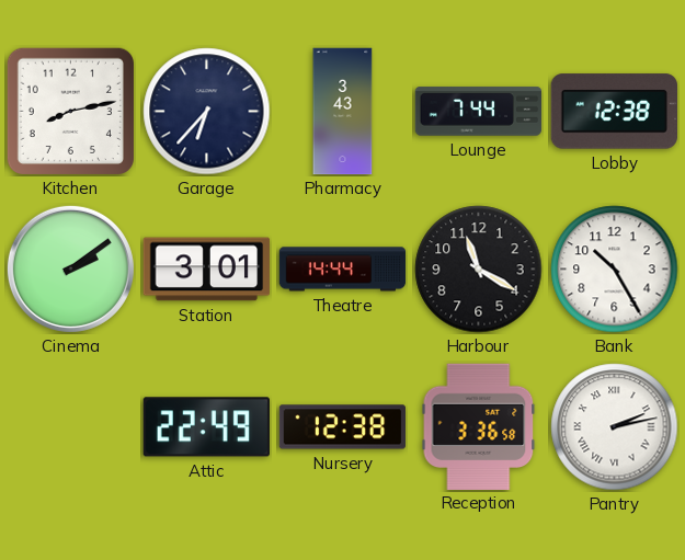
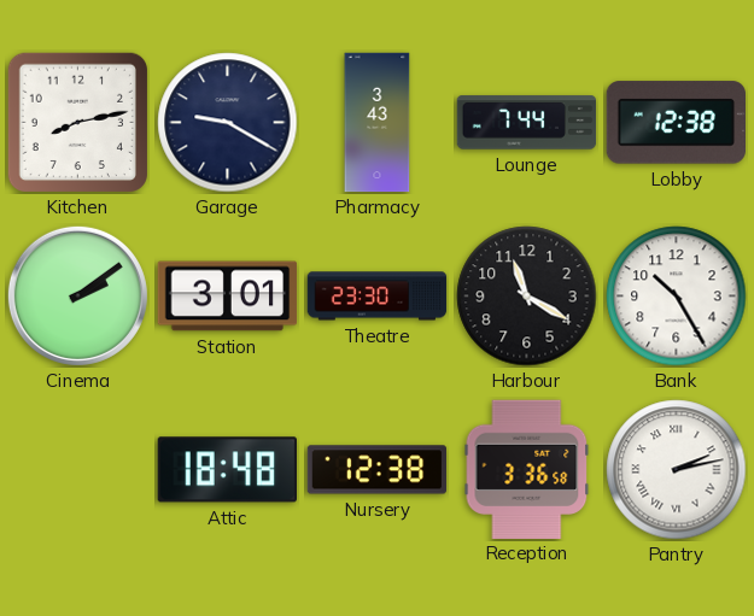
Garage: 6:37 -> 9:20 (228, 123)
Theatre: 14:44 -> 23:30 (378, 297)
Attic: 22:49 -> 18:48 (227, 470)
